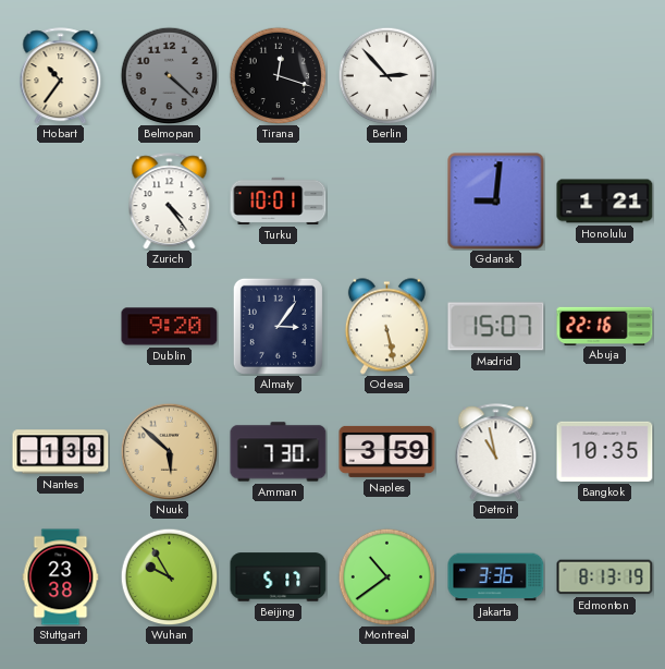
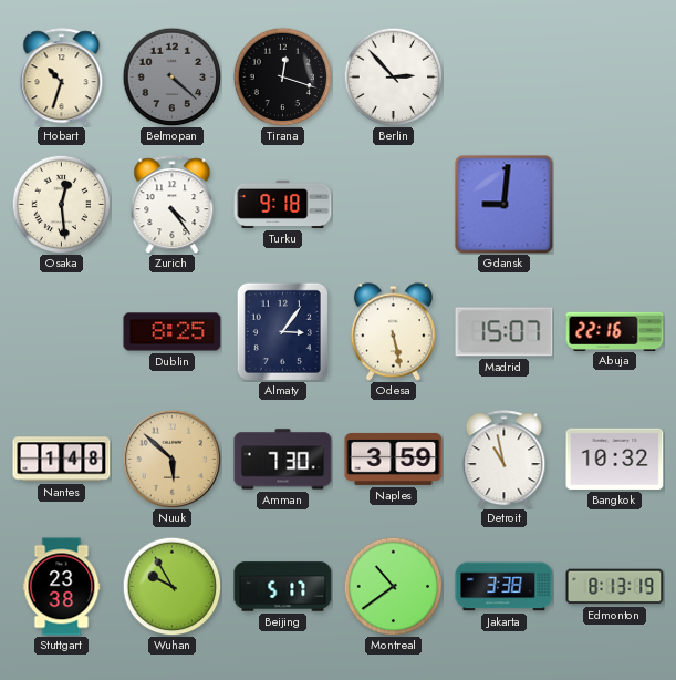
Hobart: 10:36 -> 10:33 (62, 78)
Osaka: none -> 12:29 (61, 204)
Turku: 10:01 -> 9:18 (283, 204)
Honolulu: 1:21 -> none (605, 202)
Dublin: 9:20 -> 8:25 (173, 332)
Nantes: 1:38 -> 1:48 (62, 460)
Bangkok: 10:35 -> 10:32 (615, 459)
Jakarta: 3:36 -> 3:38 (505, 587)
